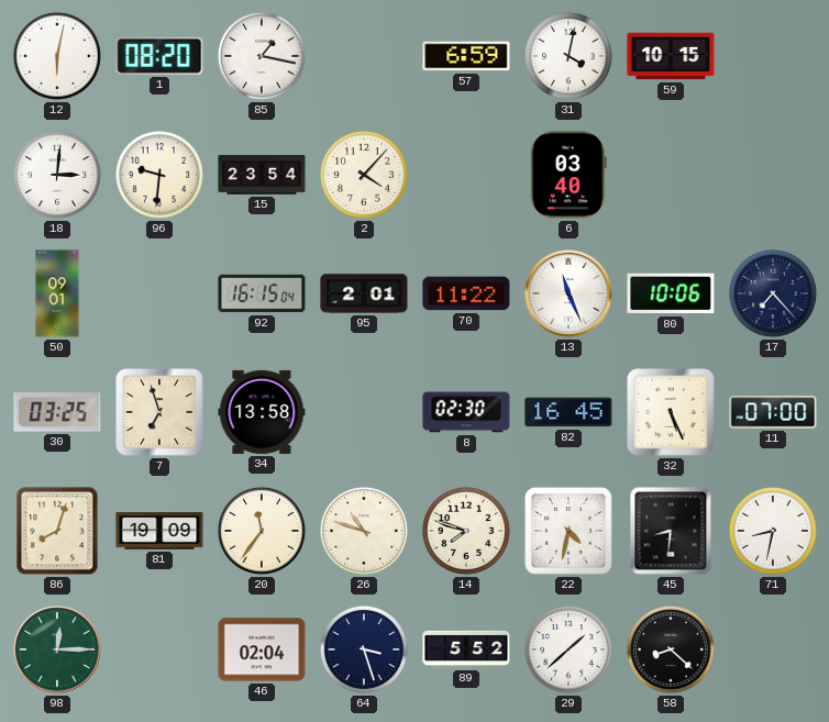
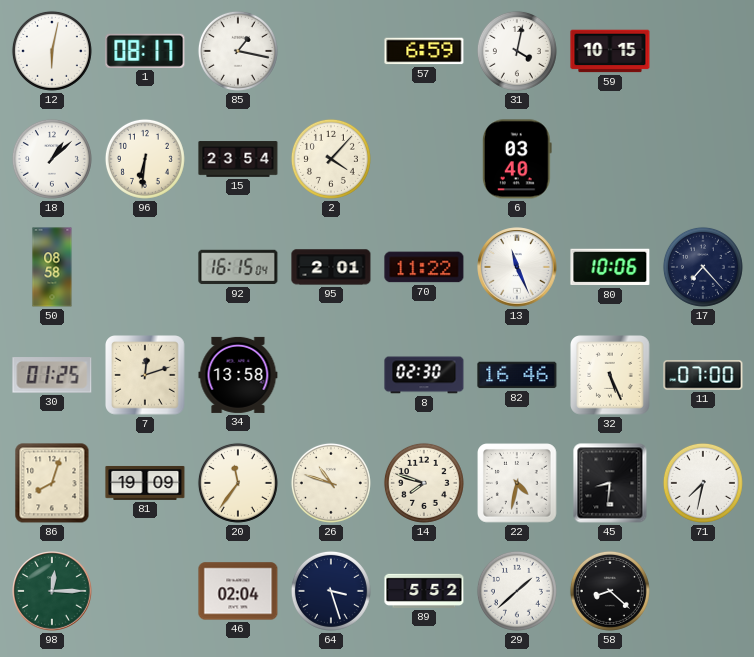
1: 08:20 -> 08:17 (145, 51)
18: 3:01 -> 1:08 (52, 159)
96: 9:31 -> 6:31 (145, 159)
50: 09:01 -> 08:58 (52, 267)
30: 03:25 -> 01:25 (52, 375)
7: 6:57 -> 12:12 (146, 376)
82: 16:45 -> 16:46 (517, 375)
71: 8:32 -> 7:32 (703, 483)
